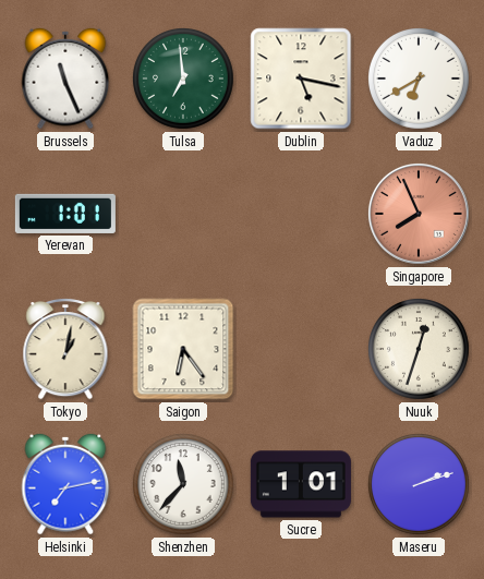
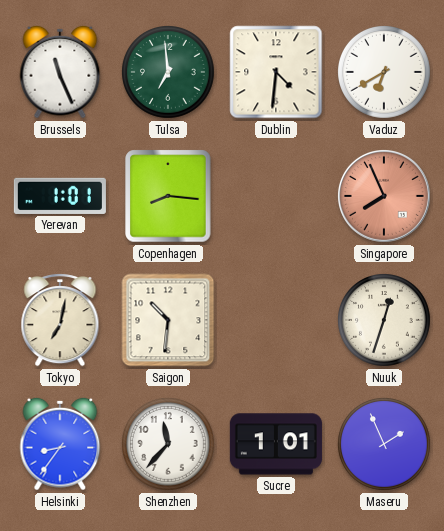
Dublin: 5:17 -> 4:31 (276, 72)
Copenhagen: none -> 8:16 (168, 196)
Tokyo: 1:02 -> 7:02 (60, 321)
Saigon: 6:24 -> 10:31 (168, 320)
Helsinki: 7:13 -> 8:36 (60, 444)
Maseru: 2:12 -> 1:56 (385, 445)
